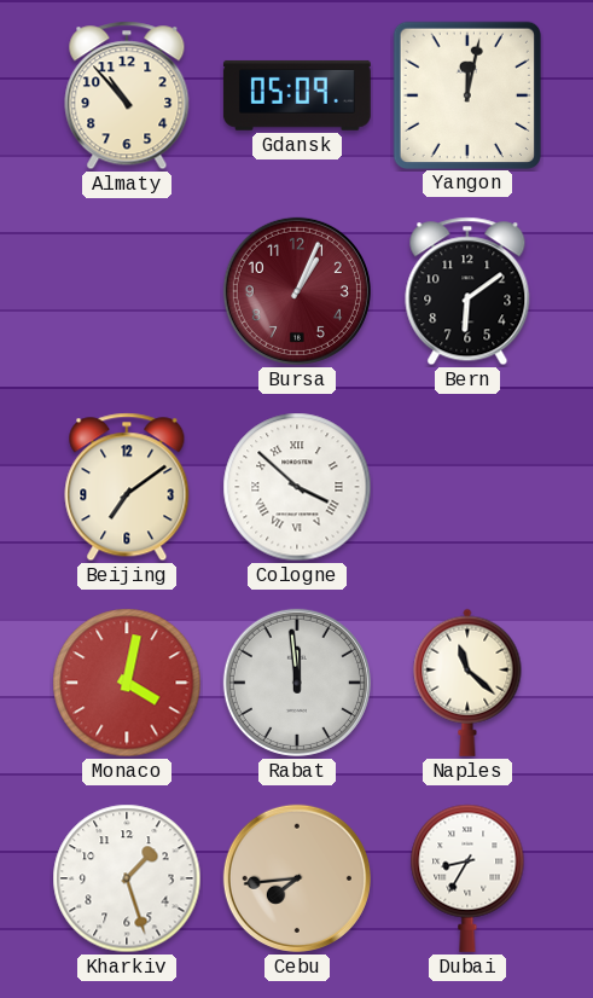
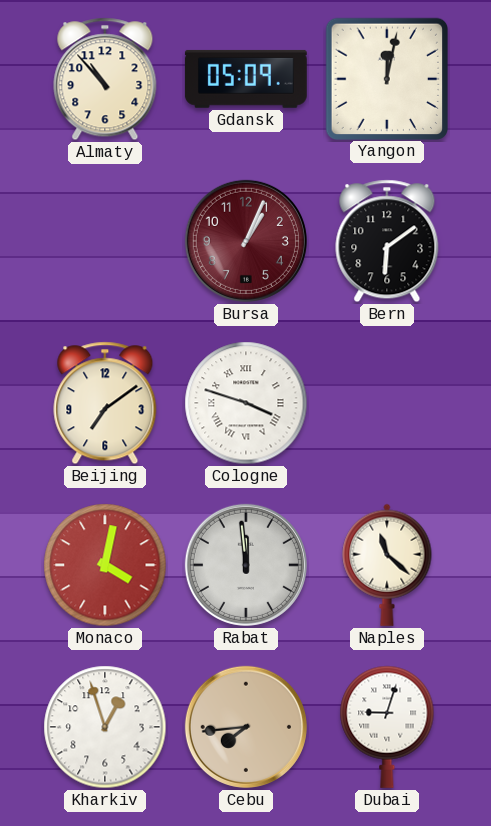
Cologne: 3:52 -> 3:48 (246, 403)
Kharkiv: 1:27 -> 12:57 (105, 727)
Dubai: 8:35 -> 9:03 (387, 727)
